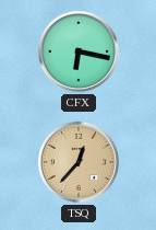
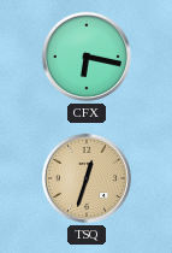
TSQ: 12:37 -> 12:33 (87, 178)
